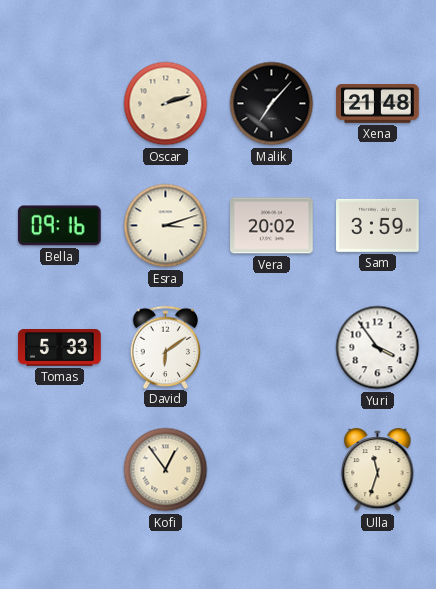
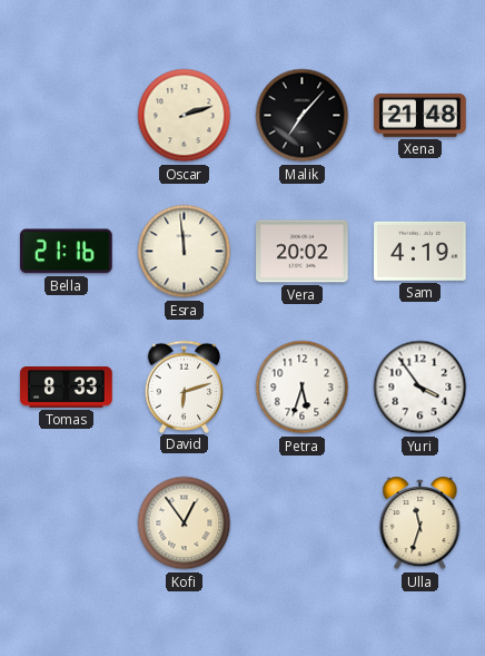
Bella: 09:16 -> 21:16 (66, 252)
Esra: 3:12 -> 11:59 (185, 252)
Sam: 3:59 -> 4:19 (420, 251)
Tomas: 5:33 -> 8:33 (67, 388)
David: 6:09 -> 6:12 (185, 386)
Petra: none -> 5:33 (303, 388)
